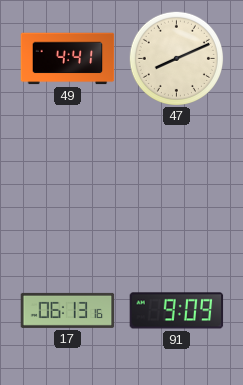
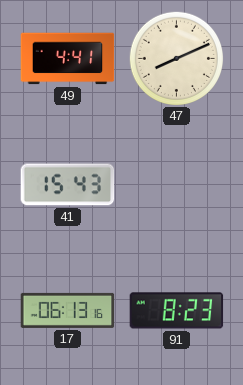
41: none -> 15:43 (68, 185)
91: 9:09 -> 8:23 (177, 311)
